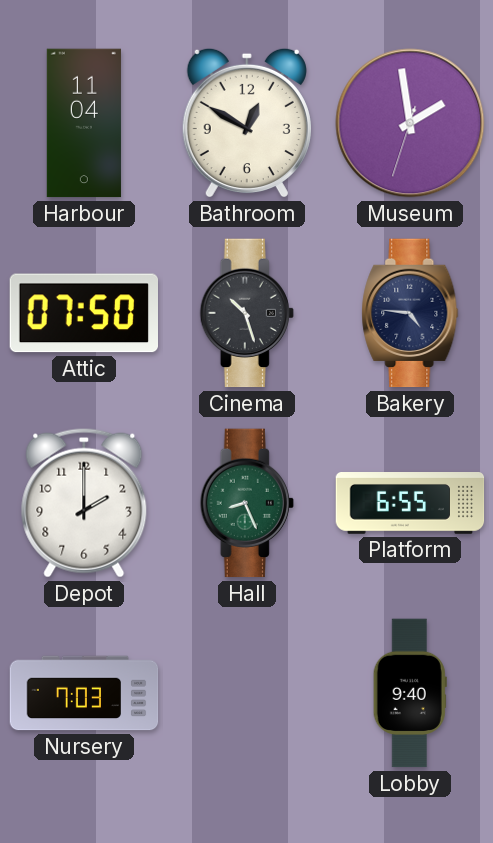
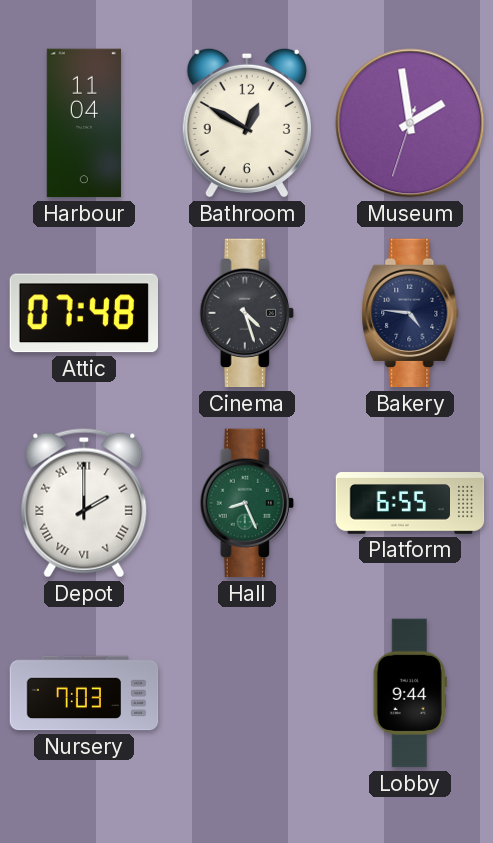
Attic: 07:50 -> 07:48 (83, 313)
Cinema: 10:27 -> 4:27 (247, 313)
Depot numerals: Arabic -> Roman (84, 503)
Lobby: 9:40 -> 9:44 (410, 693)
